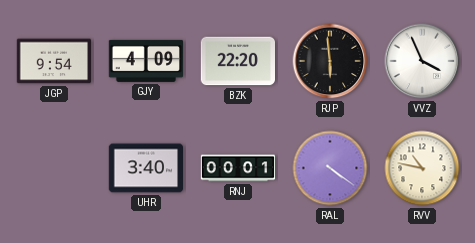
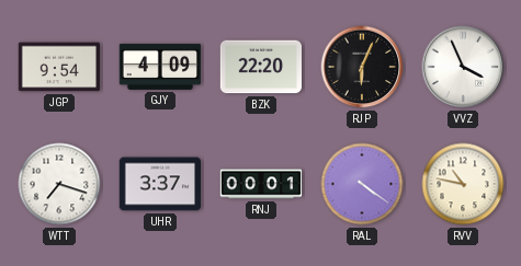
RJP: 5:59 -> 6:04 (362, 67)
WTT: none -> 7:18 (59, 184)
UHR: 3:40 -> 3:37 (160, 184)
